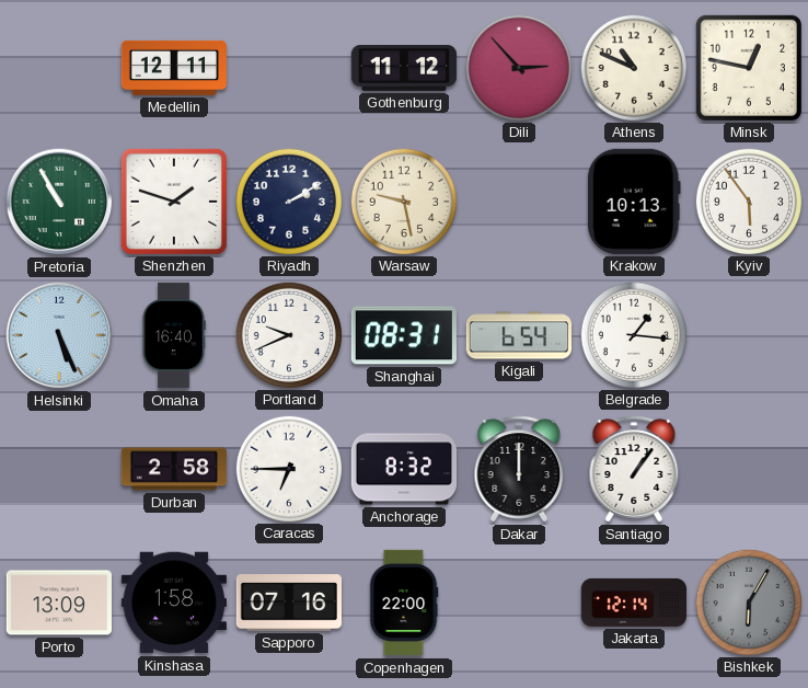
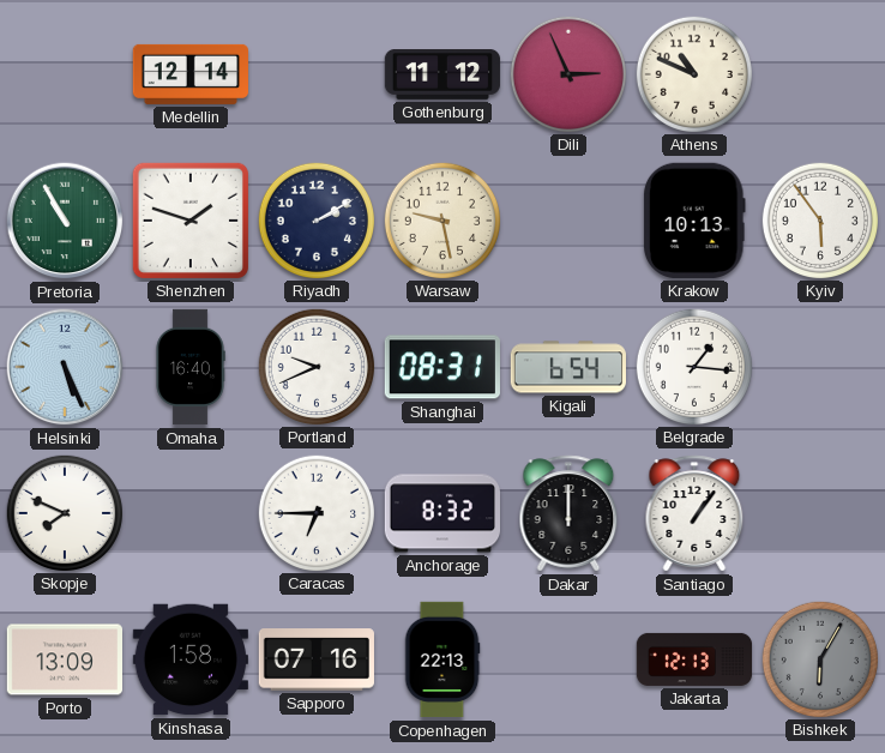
Medellin: 12:11 -> 12:14 (189, 74)
Dili: 2:53 -> 2:56 (567, 73)
Minsk: 12:47 -> none (749, 68)
Skopje: none -> 7:49 (64, 512)
Durban: 2:58 -> none (174, 469)
Copenhagen: 22:00 -> 22:13 (442, 659)
Jakarta: 12:14 -> 12:13 (694, 659)
